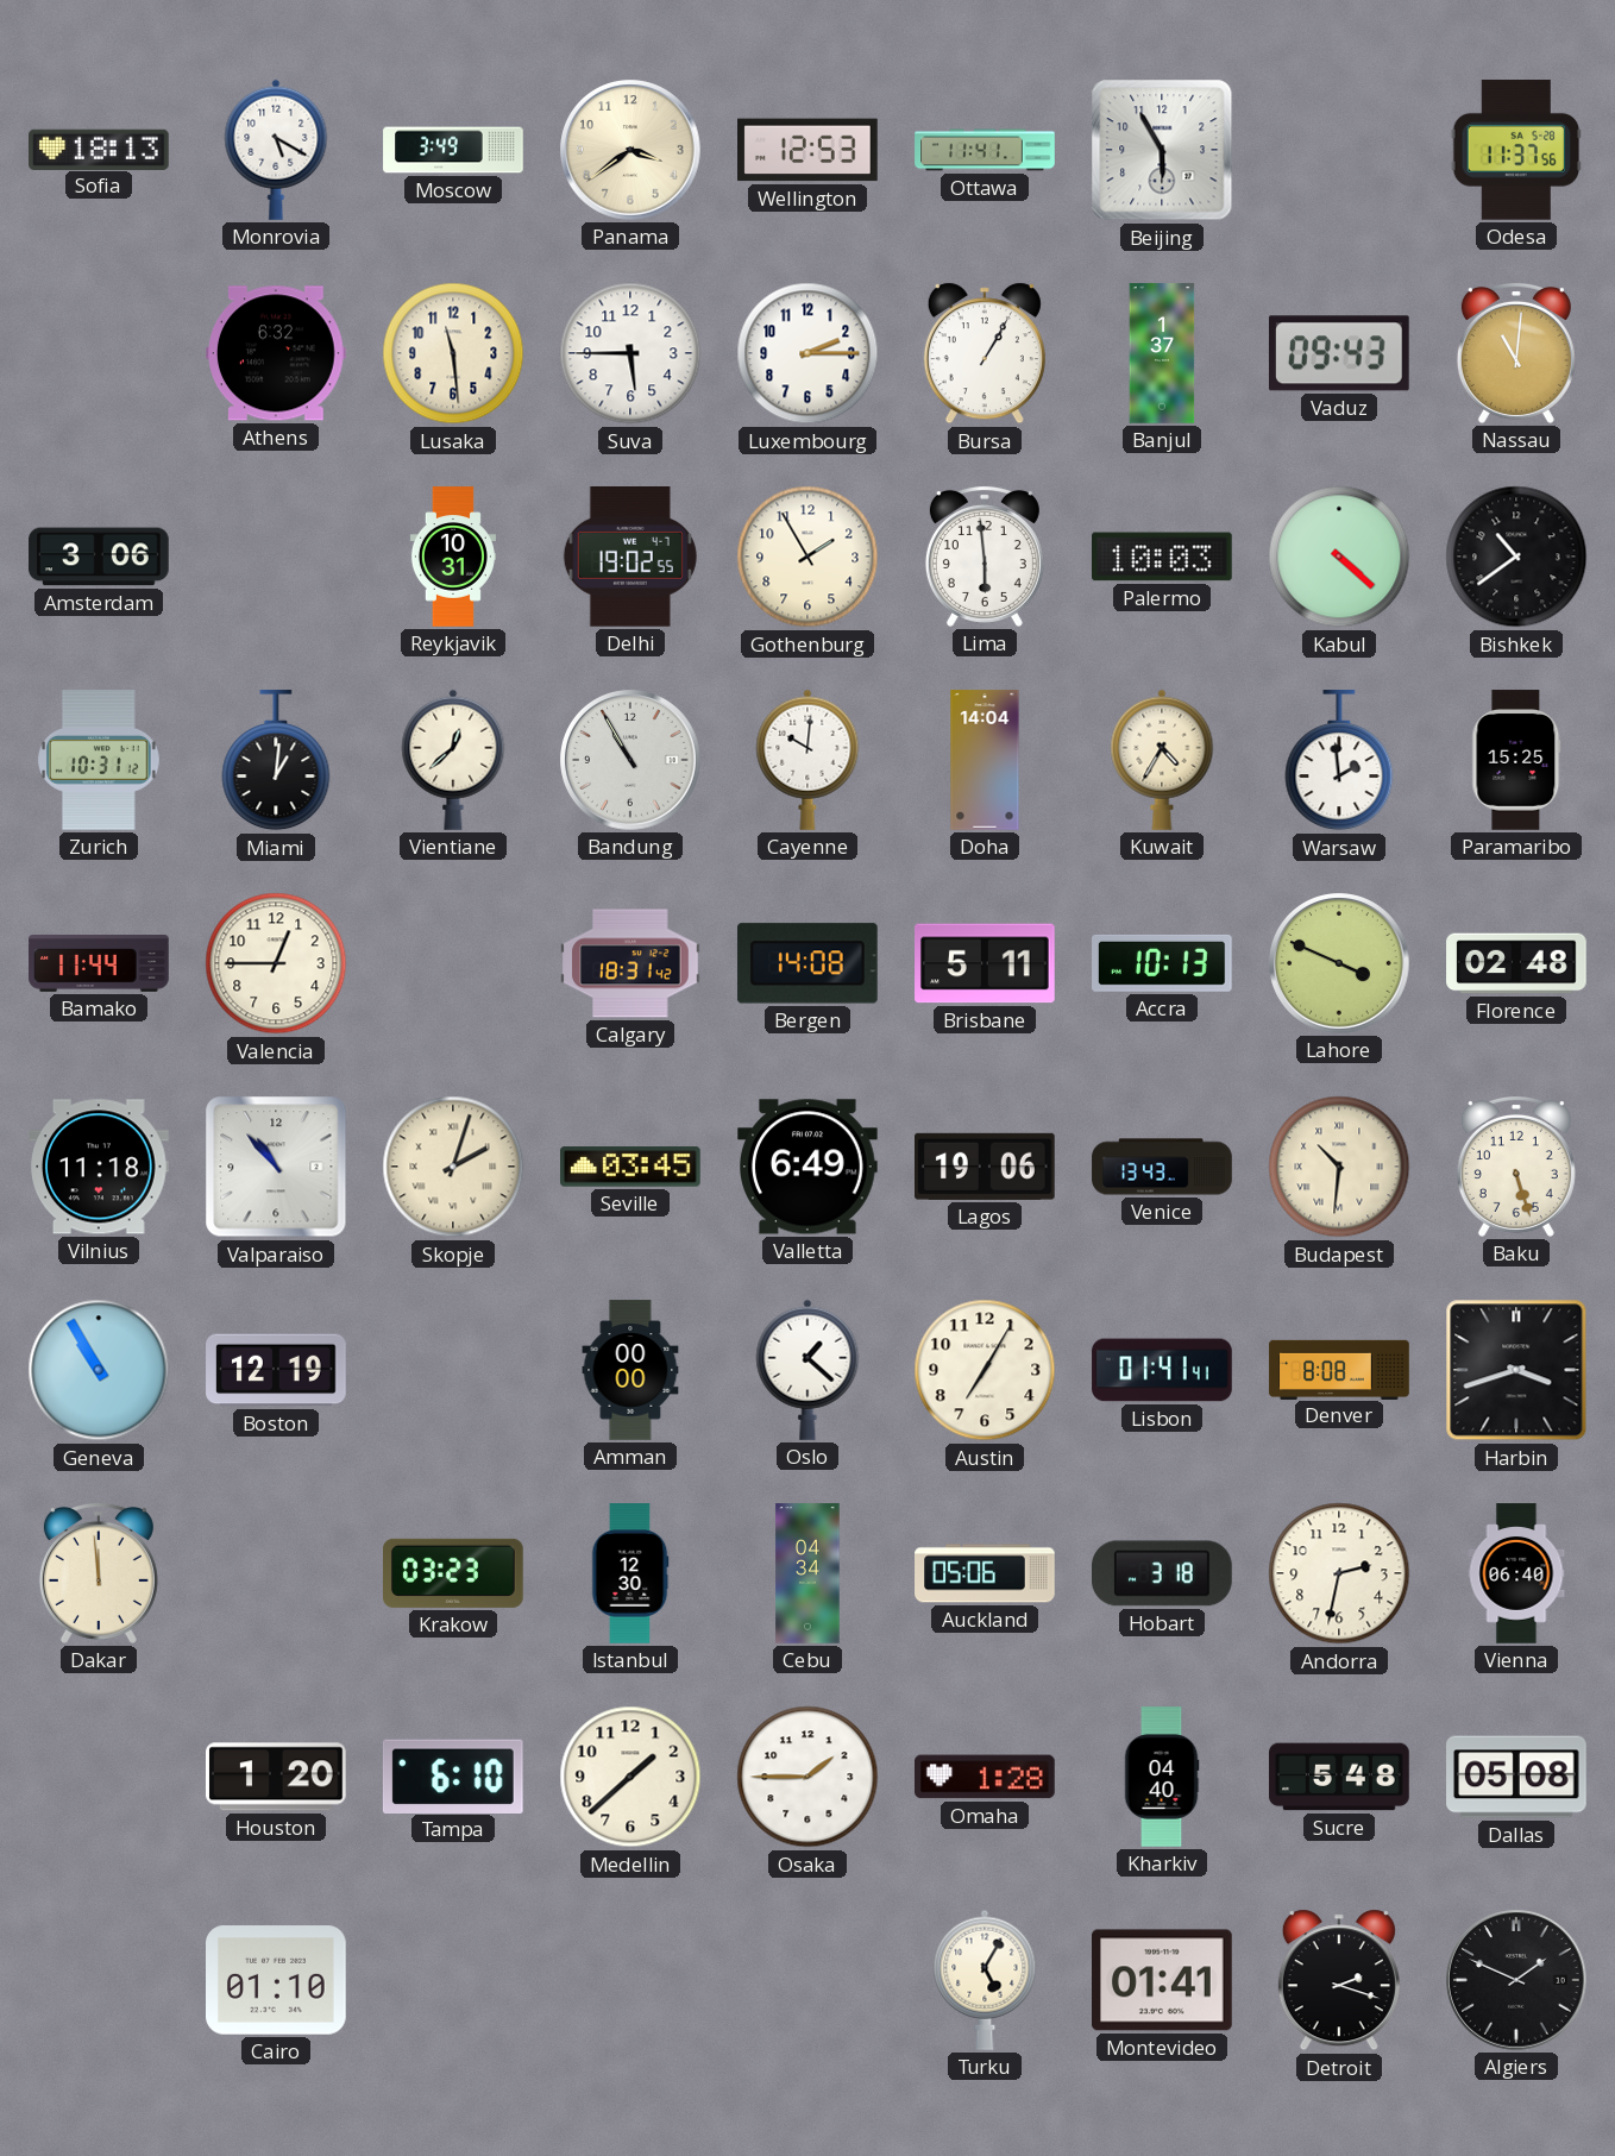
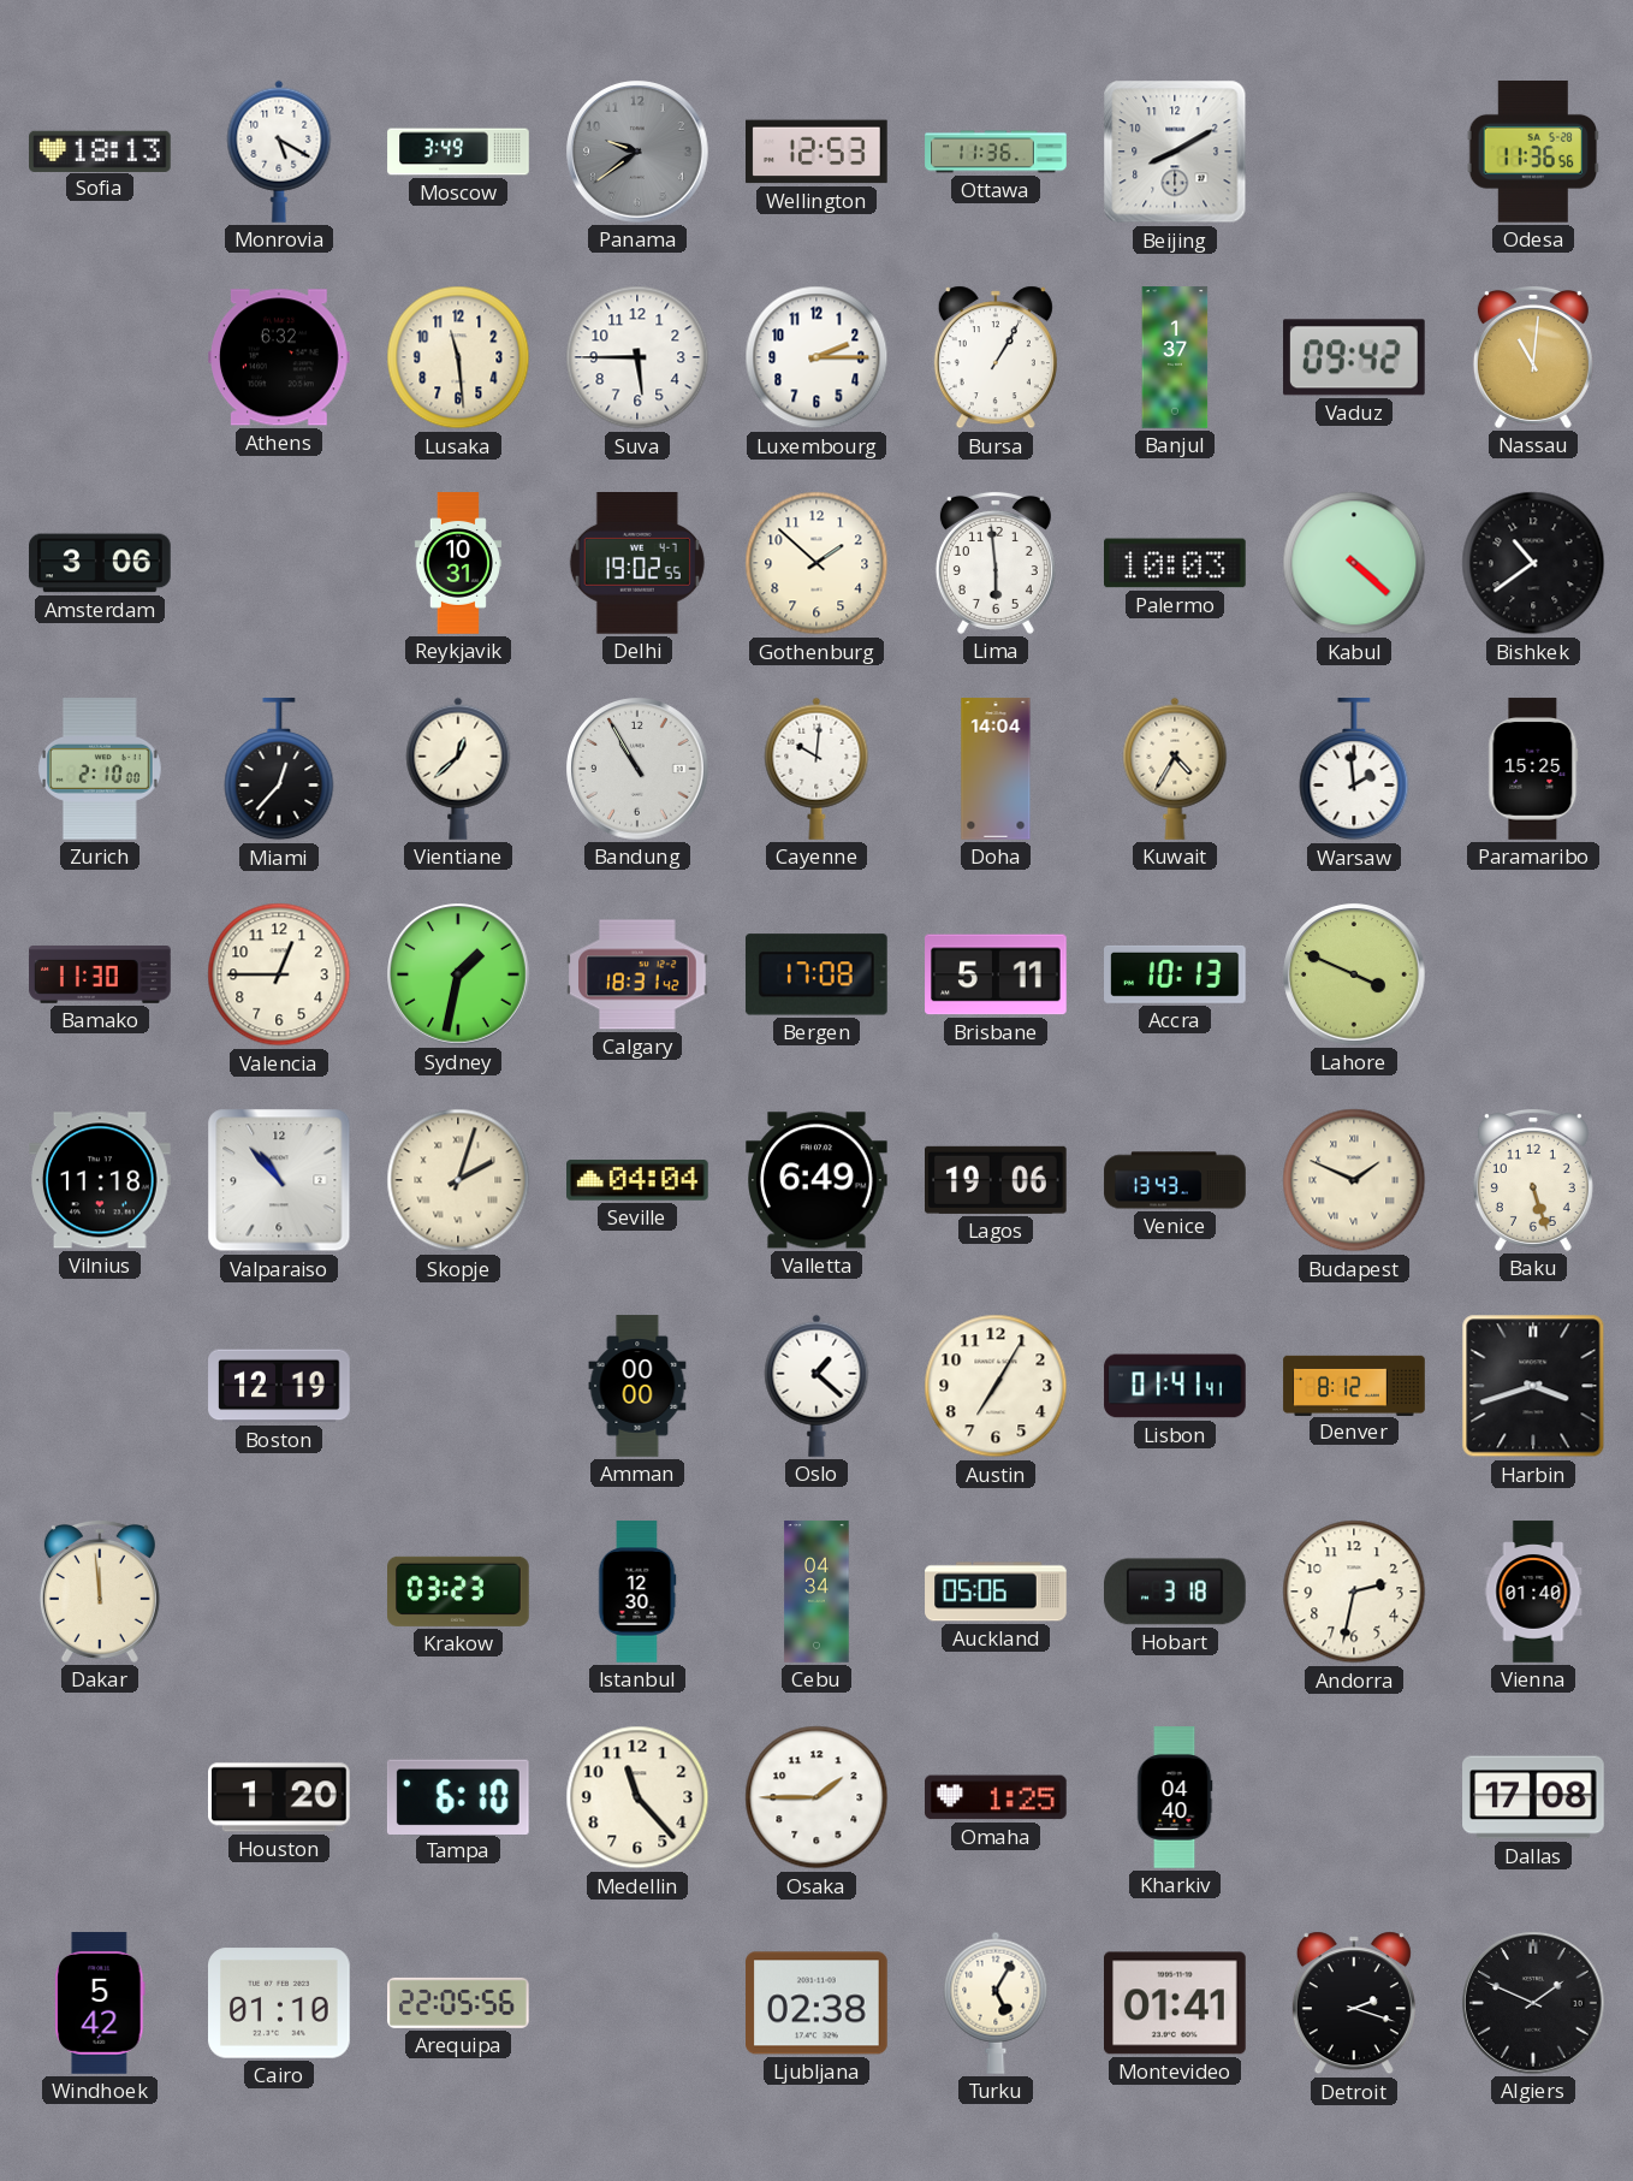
Panama: 3:39 -> 9:39 (637, 152)
Panama dial: cream -> grey (637, 152)
Ottawa: 11:41 -> 11:36 (996, 152)
Beijing: 5:55 -> 8:10 (1175, 152)
Odesa: 11:37 -> 11:36 (1533, 153)
Vaduz: 09:43 -> 09:42 (1354, 357)
Gothenburg: 1:55 -> 1:52 (816, 563)
Zurich: 10:31 -> 2:10 (101, 770)
Miami: 1:01 -> 12:37 (279, 770)
Bamako: 11:44 -> 11:30 (100, 976)
Sydney: none -> 1:32 (458, 974)
Bergen: 14:08 -> 17:08 (816, 974)
Florence: 02:48 -> none (1516, 963)
Seville: 03:45 -> 04:04 (639, 1180)
Budapest: 10:31 -> 1:49 (1354, 1180)
Geneva: 10:55 -> none (99, 1370)
Denver: 8:08 -> 8:12 (1354, 1385)
Vienna: 06:40 -> 01:40 (1533, 1592)
Medellin: 1:38 -> 11:23 (637, 1797)
Omaha: 1:28 -> 1:25 (997, 1797)
Sucre: 5:48 -> none (1339, 1777)
Dallas: 05:08 -> 17:08 (1533, 1797)
Windhoek: none -> 5:42 (100, 2003)
Arequipa: none -> 22:05 (458, 2003)
Ljubljana: none -> 02:38 (818, 2003)
